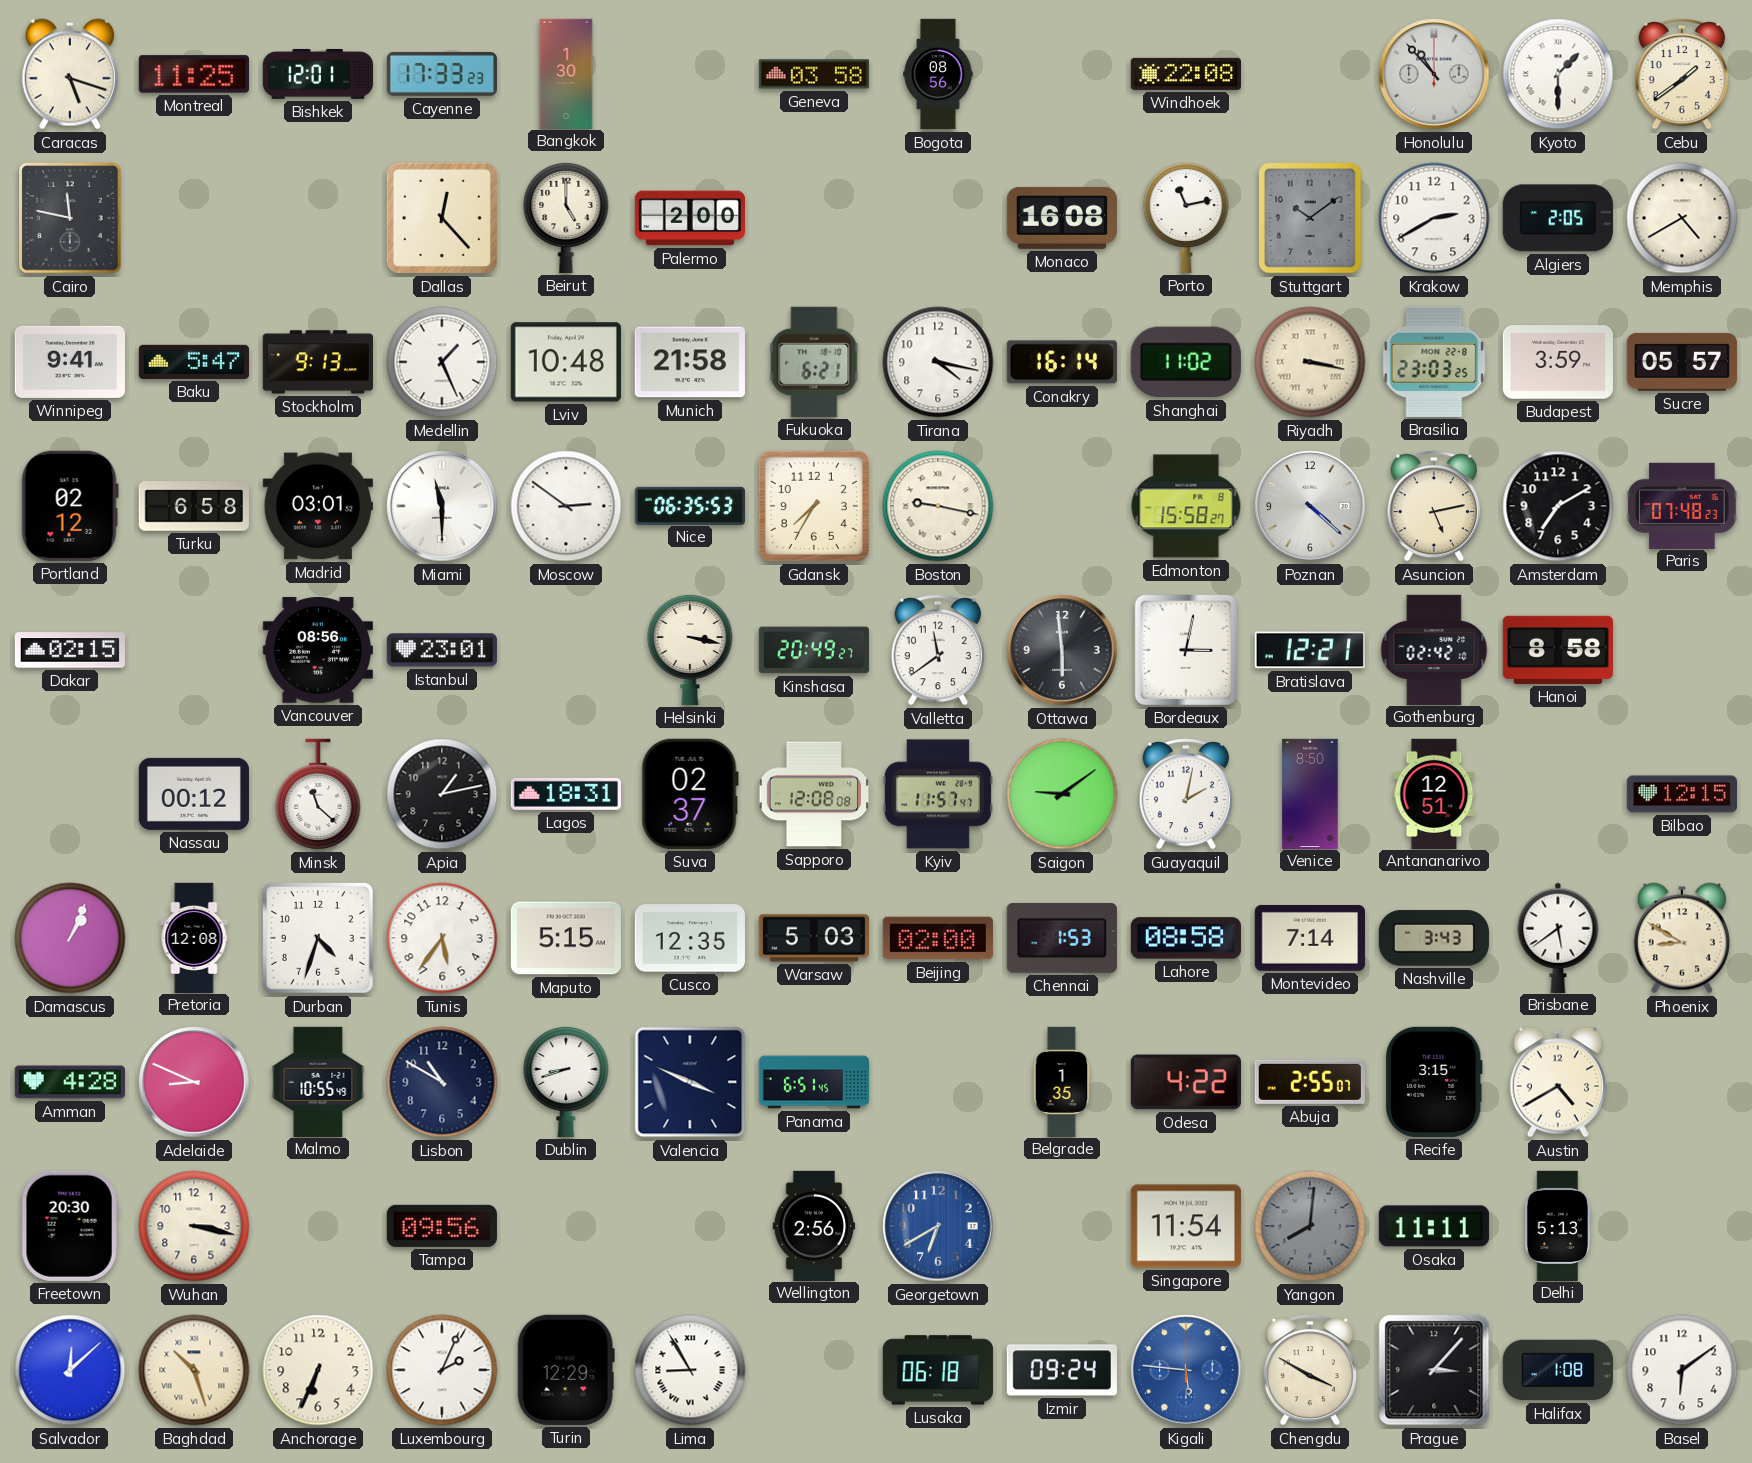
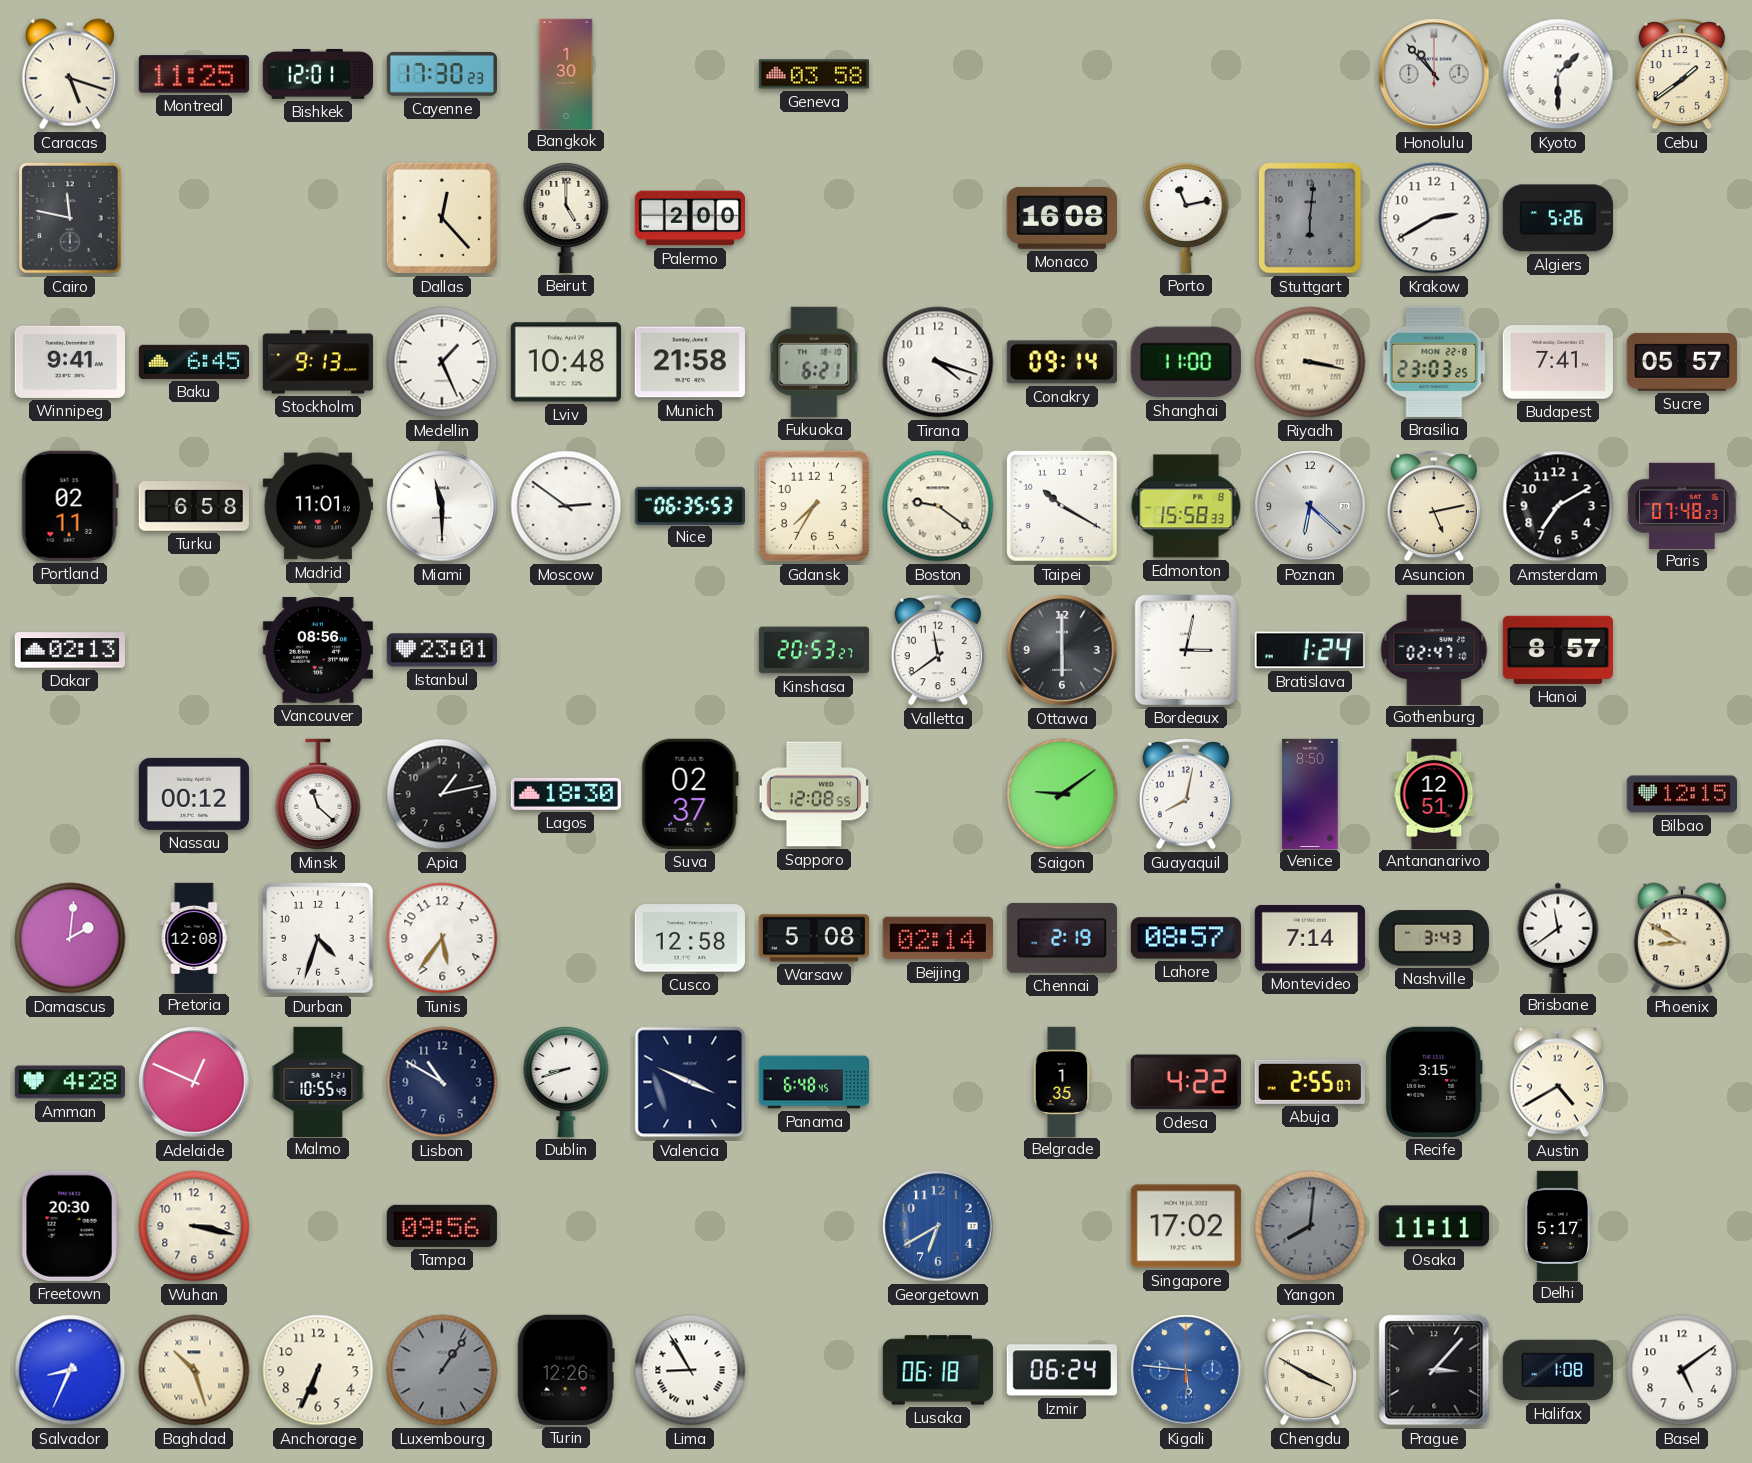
Cayenne: 17:33 -> 17:30 (442, 74)
Bogota: 08:56 -> none (938, 74)
Windhoek: 22:08 -> none (1186, 74)
Stuttgart: 10:09 -> 6:01 (1310, 218)
Algiers: 2:05 -> 5:26 (1558, 218)
Memphis: 4:40 -> none (1682, 218)
Baku: 5:47 -> 6:45 (193, 362)
Tirana: 4:17 -> 4:18 (938, 362)
Conakry: 16:14 -> 09:14 (1062, 362)
Shanghai: 11:02 -> 11:00 (1186, 362)
Budapest: 3:59 -> 7:41 (1558, 362)
Portland: 02:12 -> 02:11 (70, 506)
Madrid: 03:01 -> 11:01 (318, 506)
Boston: 9:17 -> 9:21 (938, 506)
Taipei: none -> 10:20 (1062, 506)
Edmonton: 15:58:27 -> 15:58:33 (1186, 506)
Poznan: 4:22 -> 6:22 (1310, 506)
Dakar: 02:15 -> 02:13 (69, 650)
Helsinki: 3:17 -> none (690, 649)
Kinshasa: 20:49 -> 20:53 (814, 650)
Ottawa: 5:59 -> 6:00 (1062, 650)
Bratislava: 12:21 -> 1:24 (1310, 650)
Gothenburg: 02:42 -> 02:47 (1434, 649)
Hanoi: 8:58 -> 8:57 (1558, 650)
Lagos: 18:31 -> 18:30 (565, 794)
Sapporo: 12:08:08 -> 12:08:55 (814, 794)
Kyiv: 11:57 -> none (938, 794)
Guayaquil: 2:02 -> 8:02 (1186, 795)
Damascus: 1:04 -> 2:01 (70, 938)
Maputo: 5:15 -> none (566, 938)
Cusco: 12:35 -> 12:58 (690, 938)
Warsaw: 5:03 -> 5:08 (814, 938)
Beijing: 02:00 -> 02:14 (938, 938)
Chennai: 1:53 -> 2:19 (1062, 938)
Lahore: 08:58 -> 08:57 (1186, 938)
Brisbane: 5:39 -> 11:39 (1558, 937)
Adelaide: 8:49 -> 12:49 (194, 1082)
Panama: 6:51 -> 6:48 (814, 1082)
Wellington: 2:56 -> none (814, 1225)
Singapore: 11:54 -> 17:02 (1186, 1226)
Delhi: 5:13 -> 5:17 (1558, 1225)
Salvador: 12:08 -> 8:34 (70, 1370)
Luxembourg: 2:04 -> 1:06 (442, 1370)
Luxembourg dial: white -> grey (442, 1370)
Turin: 12:29 -> 12:26 (566, 1370)
Izmir: 09:24 -> 06:24 (1062, 1370)
Basel: 6:09 -> 5:09 (1682, 1370)
